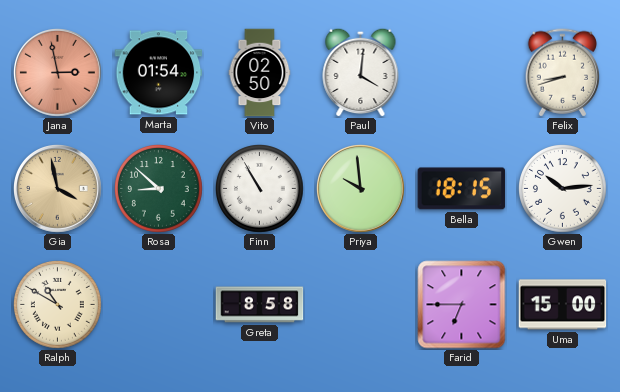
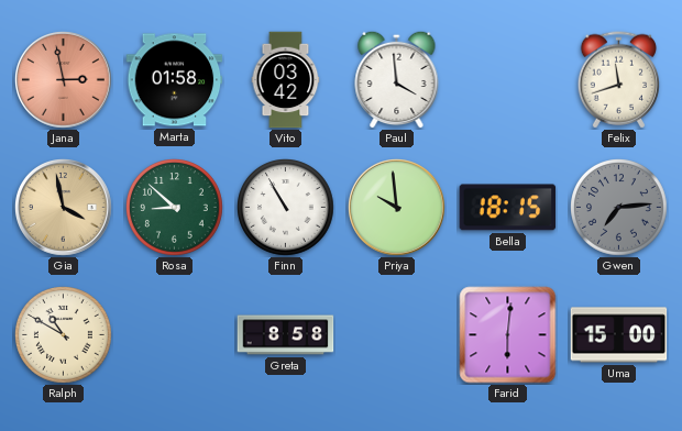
Marta: 01:54 -> 01:58 (175, 80)
Vito: 02:50 -> 03:42 (286, 80)
Paul: 4:01 -> 3:59 (397, 79)
Felix: 8:42 -> 11:42 (618, 80)
Gwen: 10:14 -> 7:14 (619, 208)
Gwen dial: white -> grey (619, 208)
Farid: 6:45 -> 6:01 (508, 335)
